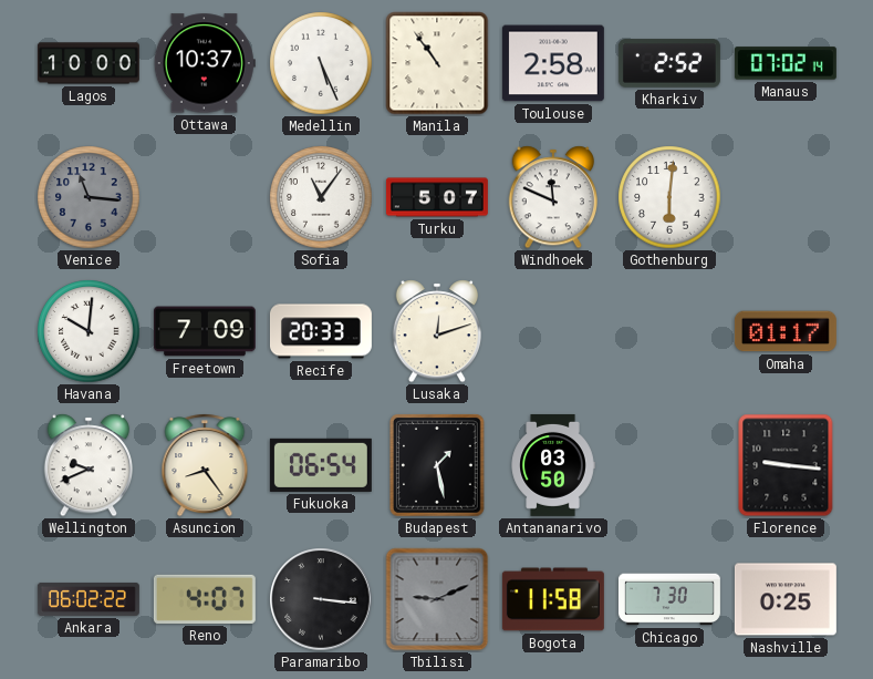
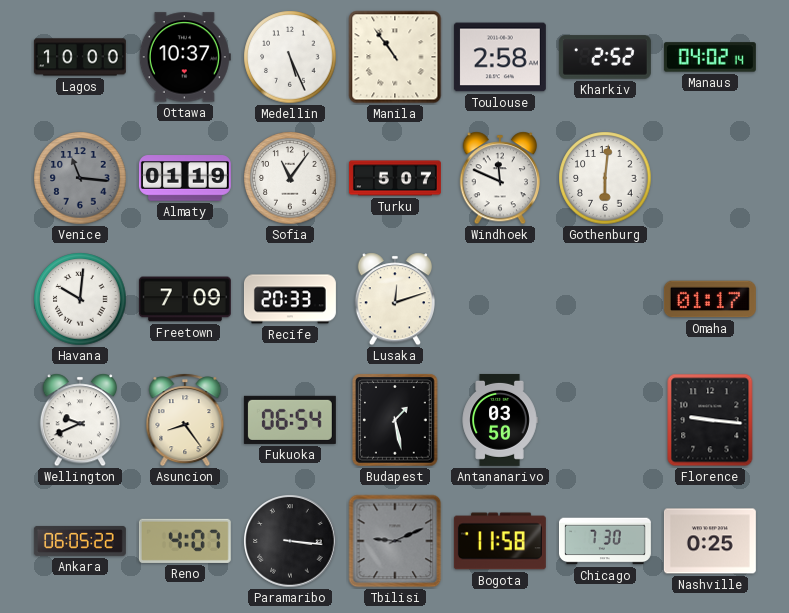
Manaus: 07:02 -> 04:02 (710, 57)
Almaty: none -> 01:19 (185, 178)
Ankara: 06:02 -> 06:05 (80, 541)
